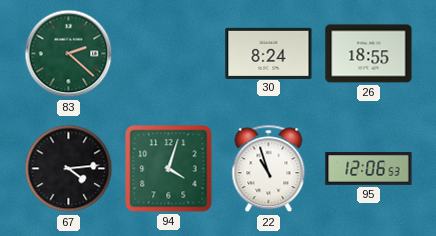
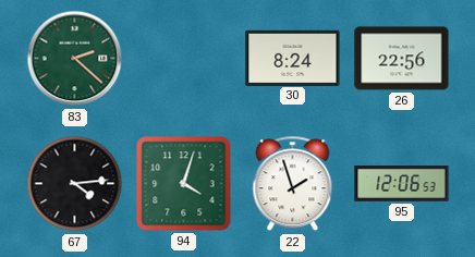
26: 18:55 -> 22:56 (402, 59)
22: 10:57 -> 1:57 (293, 184)
